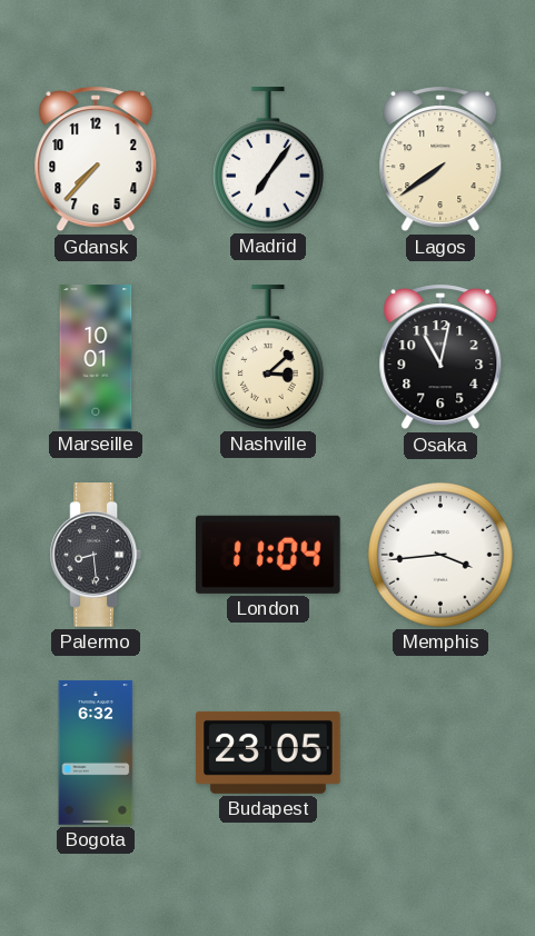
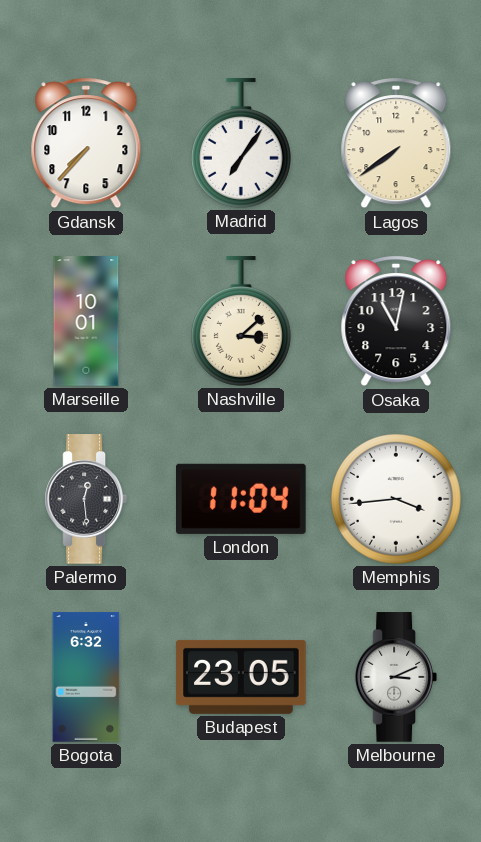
Palermo: 8:29 -> 12:29 (85, 499)
Melbourne: none -> 3:11 (395, 677)
